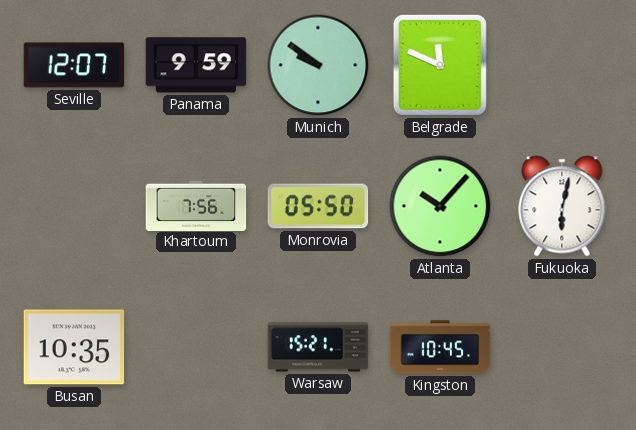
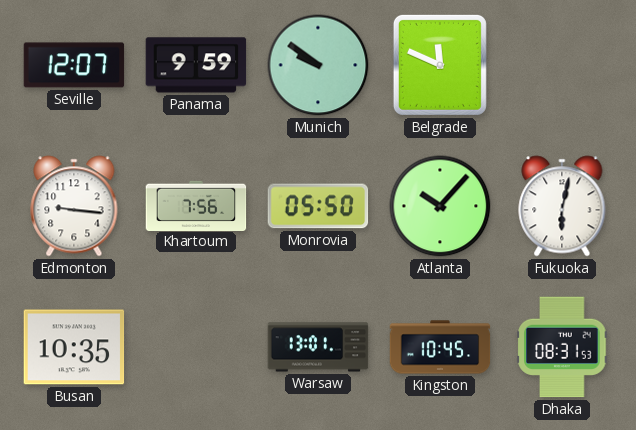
Edmonton: none -> 9:16 (74, 206)
Warsaw: 15:21 -> 13:01 (318, 347)
Dhaka: none -> 08:31 (562, 347)
